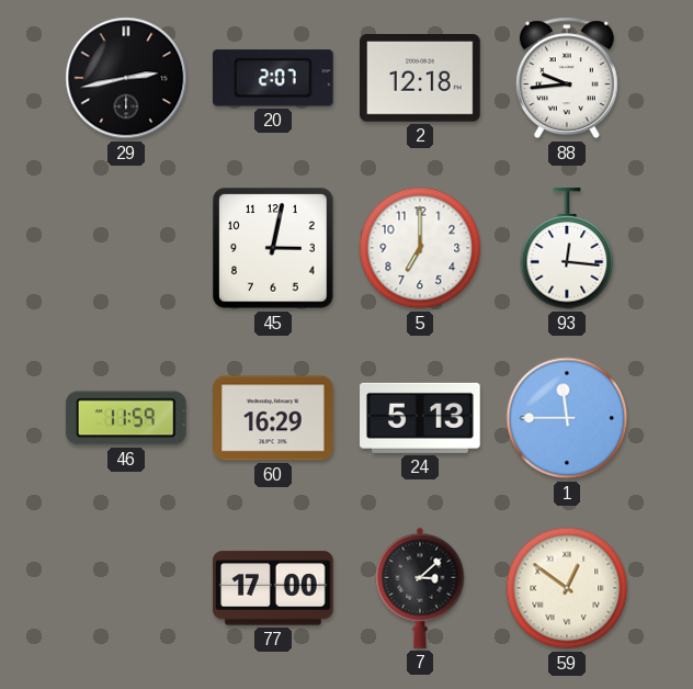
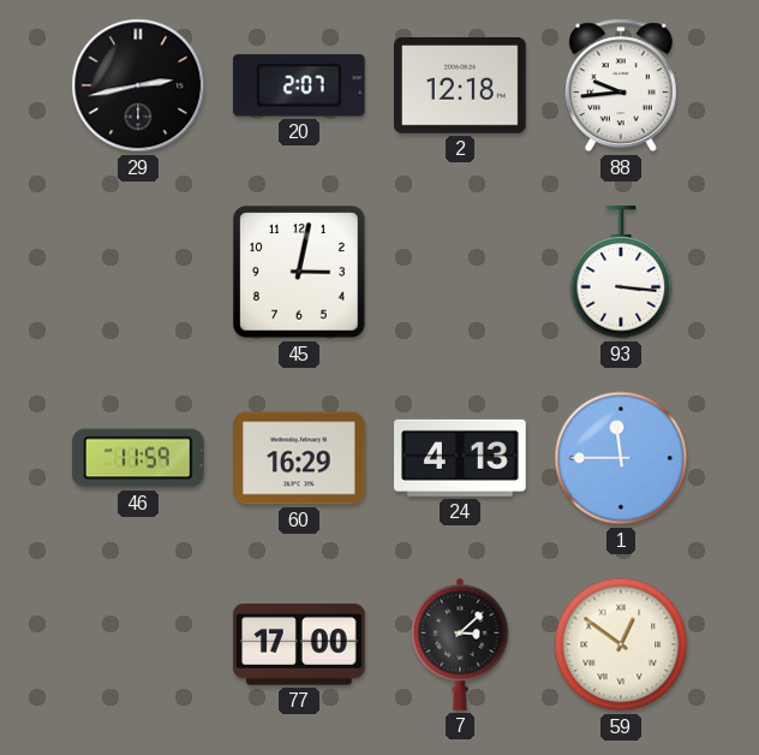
5: 7:00 -> none (420, 248)
93: 12:16 -> 3:16 (621, 273)
24: 5:13 -> 4:13 (461, 458)
